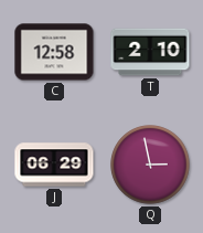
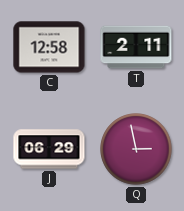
T: 2:10 -> 2:11 (136, 47)
